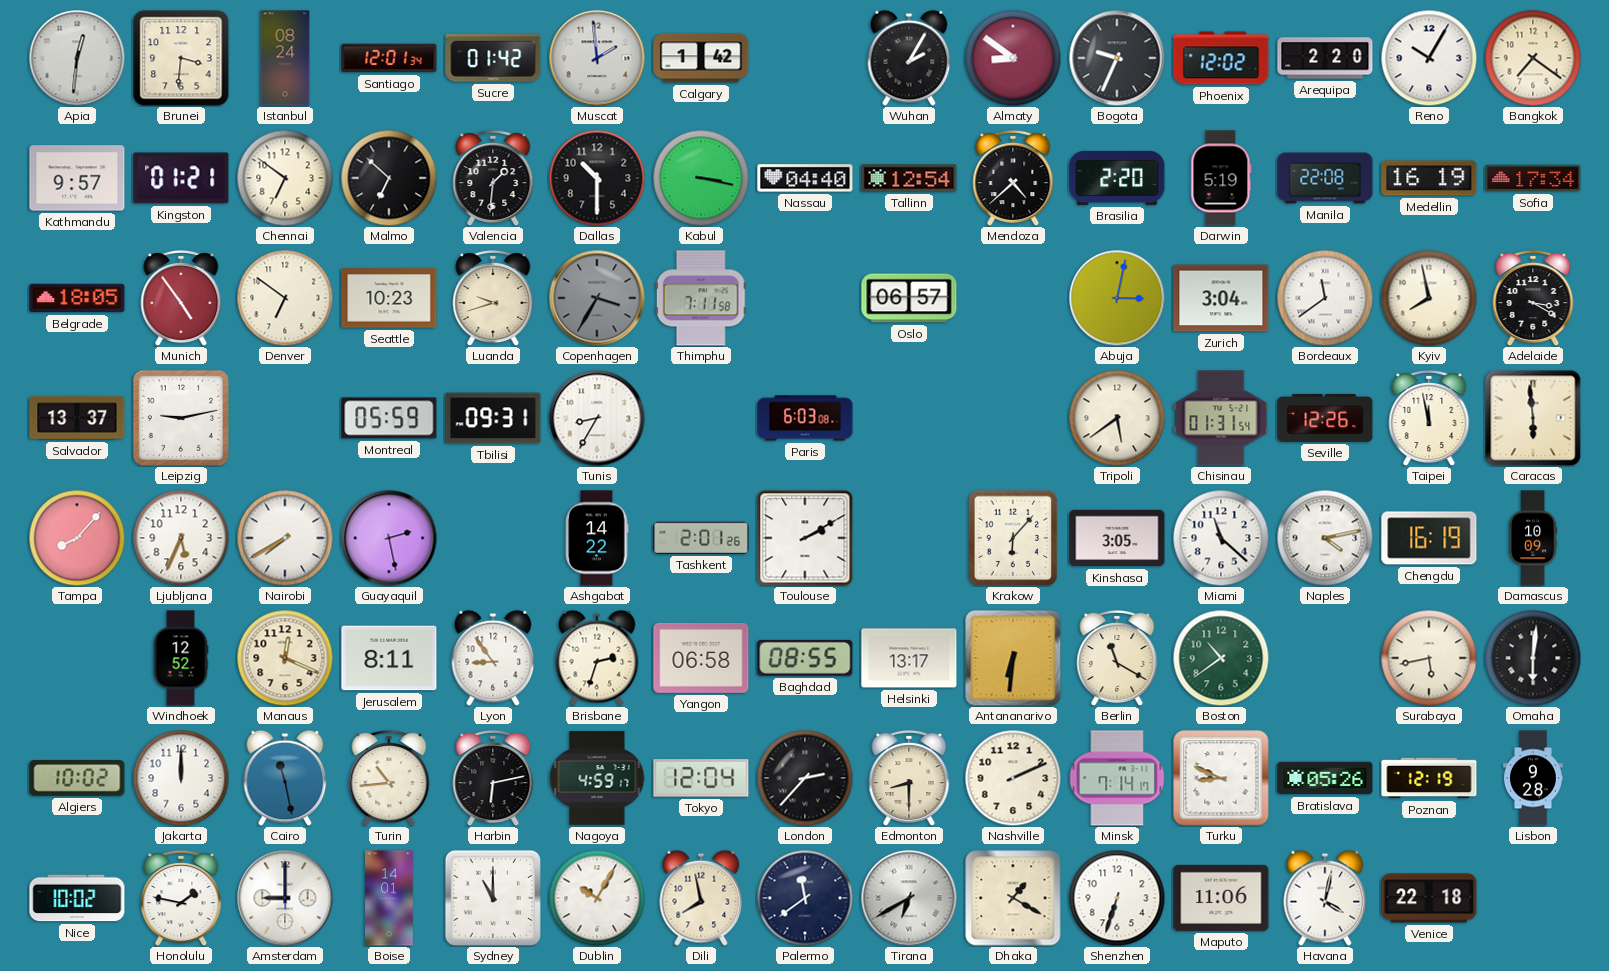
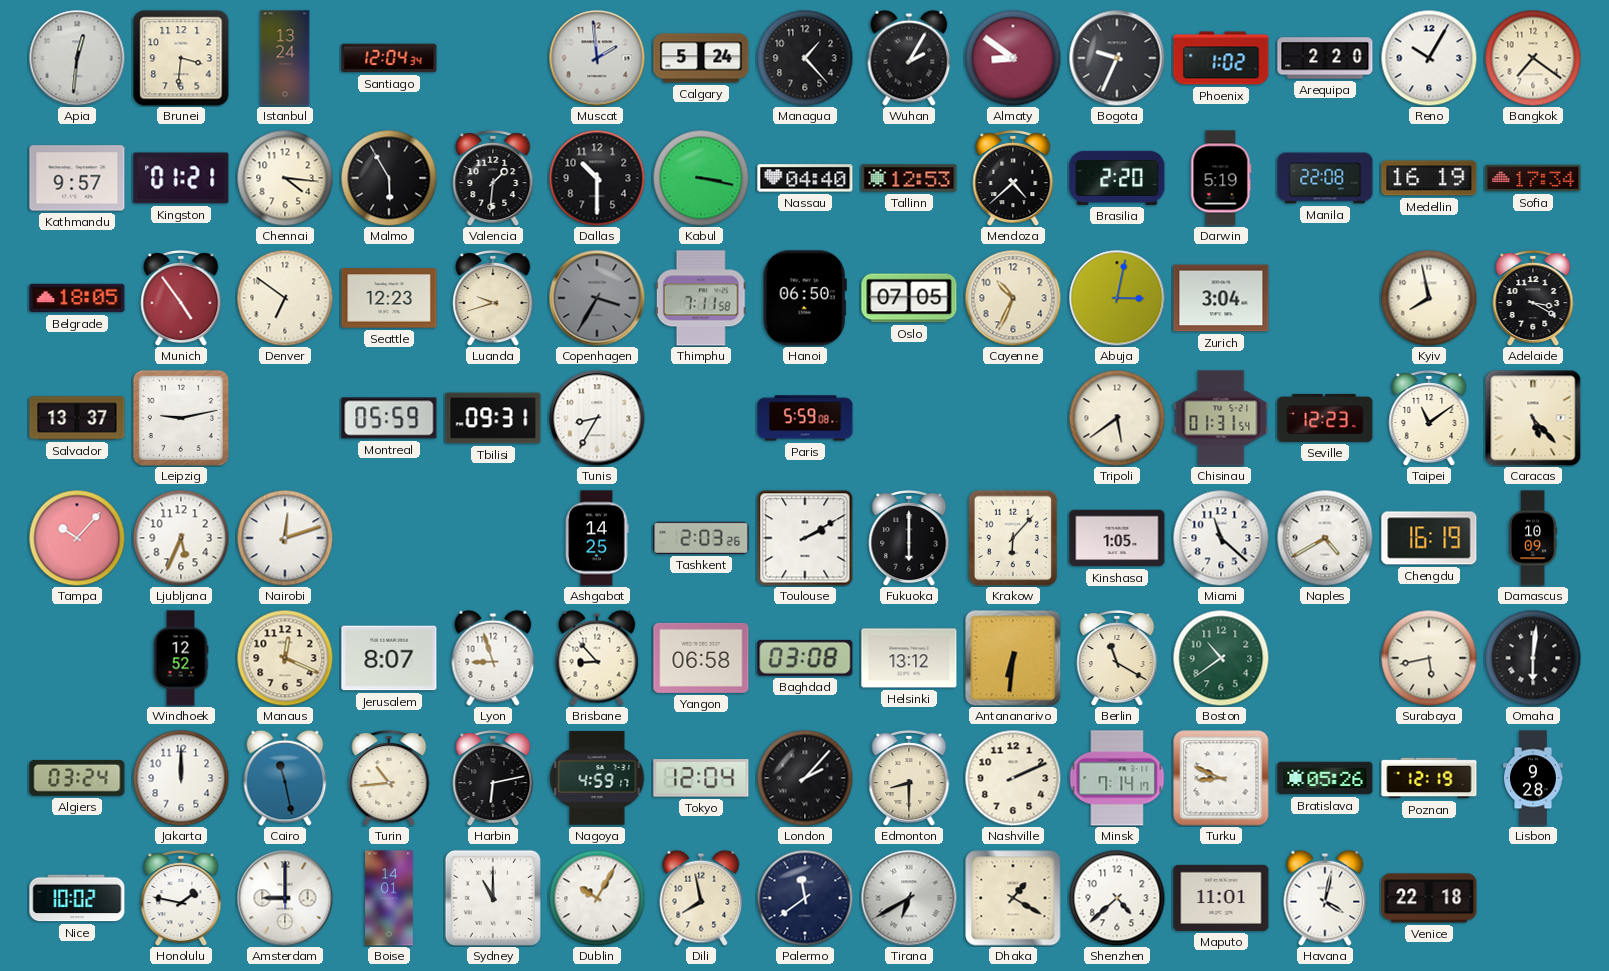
Istanbul: 08:24 -> 13:24 (285, 58)
Santiago: 12:01 -> 12:04 (389, 58)
Sucre: 01:42 -> none (493, 58)
Calgary: 1:42 -> 5:24 (701, 58)
Managua: none -> 1:23 (805, 58)
Phoenix: 12:02 -> 1:02 (1221, 58)
Chennai: 6:51 -> 4:16 (285, 178)
Malmo: 6:52 -> 5:55 (389, 178)
Tallinn: 12:54 -> 12:53 (909, 178)
Seattle: 10:23 -> 12:23 (389, 298)
Hanoi: none -> 06:50 (805, 298)
Oslo: 06:57 -> 07:05 (909, 298)
Cayenne: none -> 10:34 (1013, 298)
Bordeaux: 11:39 -> none (1325, 298)
Paris: 6:03 -> 5:59 (805, 418)
Seville: 12:26 -> 12:23 (1325, 418)
Taipei: 11:58 -> 11:09 (1429, 418)
Caracas: 5:59 -> 5:23 (1533, 418)
Tampa: 8:07 -> 10:07 (77, 538)
Nairobi: 7:40 -> 12:12 (285, 538)
Guayaquil: 2:28 -> none (389, 538)
Ashgabat: 14:22 -> 14:25 (597, 538)
Tashkent: 2:01 -> 2:03 (701, 538)
Fukuoka: none -> 6:00 (909, 538)
Kinshasa: 3:05 -> 1:05 (1117, 538)
Naples: 4:13 -> 4:40 (1325, 538)
Jerusalem: 8:11 -> 8:07 (389, 658)
Lyon: 8:54 -> 8:57 (493, 658)
Brisbane: 2:33 -> 8:53 (597, 658)
Baghdad: 08:55 -> 03:08 (805, 658)
Helsinki: 13:17 -> 13:12 (909, 658)
Algiers: 10:02 -> 03:24 (77, 778)
London: 2:37 -> 2:07 (805, 778)
Shenzhen: 6:33 -> 4:38 (1117, 898)
Maputo: 11:06 -> 11:01 (1221, 898)
